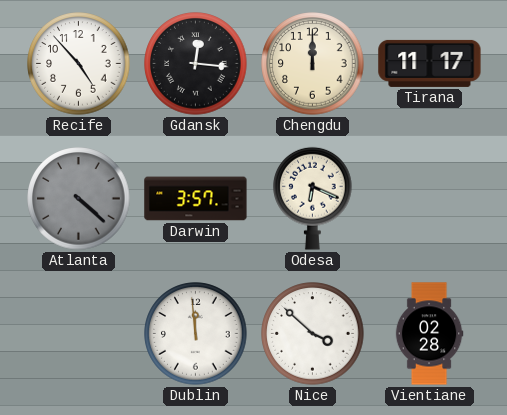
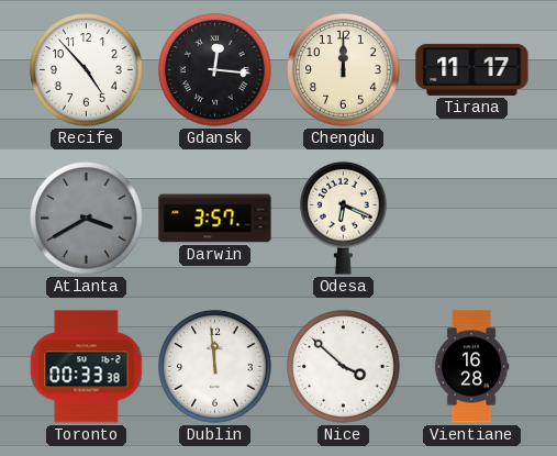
Atlanta: 4:22 -> 3:40 (87, 219)
Toronto: none -> 00:33 (87, 367)
Vientiane: 02:28 -> 16:28 (471, 367)
